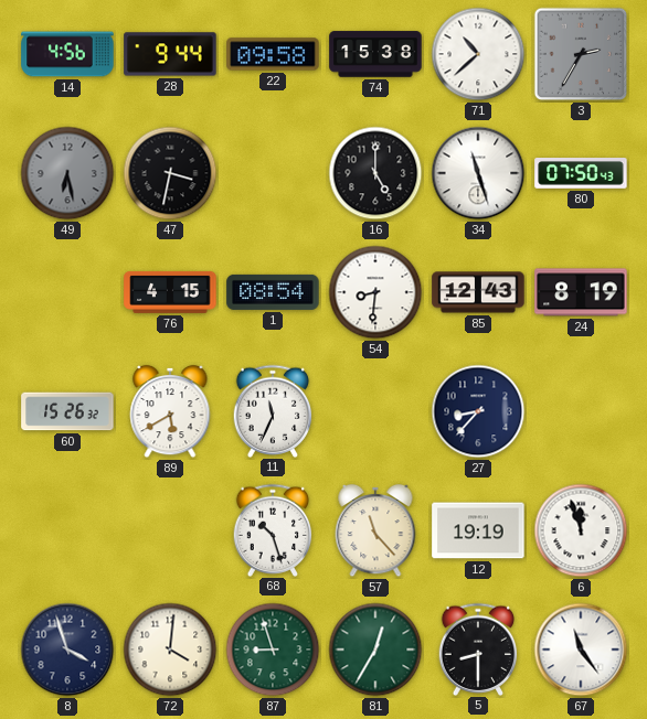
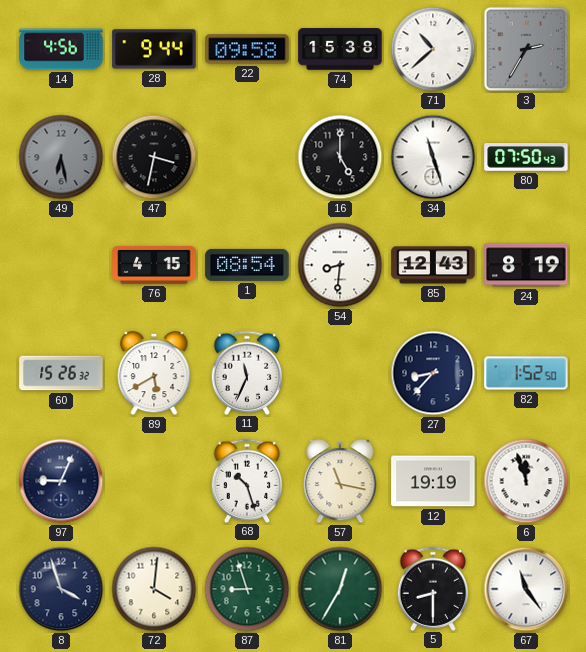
82: none -> 1:52 (526, 373)
97: none -> 9:04 (61, 481)
57: 11:23 -> 11:17 (340, 481)
